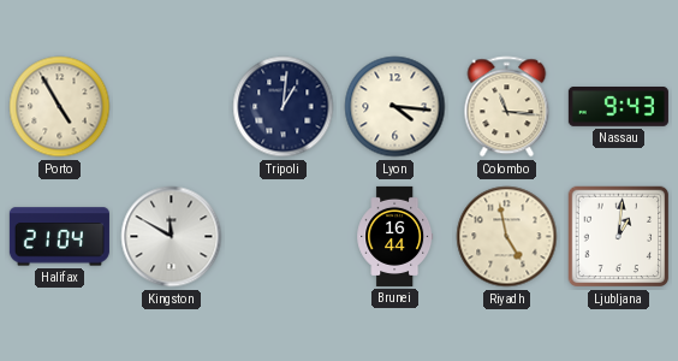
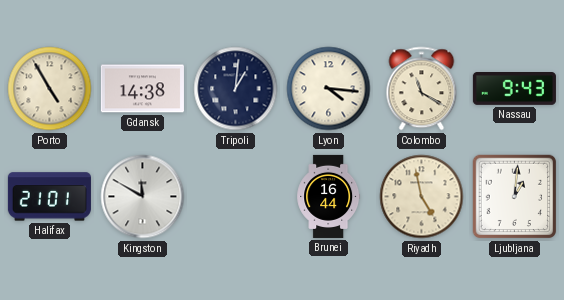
Gdansk: none -> 14:38 (142, 89)
Colombo: 11:16 -> 11:20 (422, 89)
Halifax: 21:04 -> 21:01 (49, 197)
